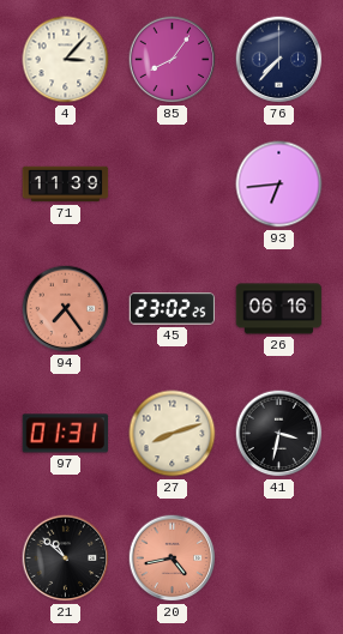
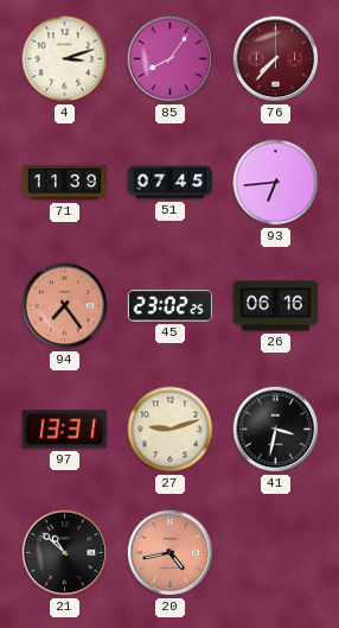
4: 3:07 -> 3:12 (65, 59)
76 dial: navy -> burgundy (276, 59)
51: none -> 07:45 (171, 183)
97: 01:31 -> 13:31 (65, 430)
27: 8:12 -> 9:12 (171, 430)
